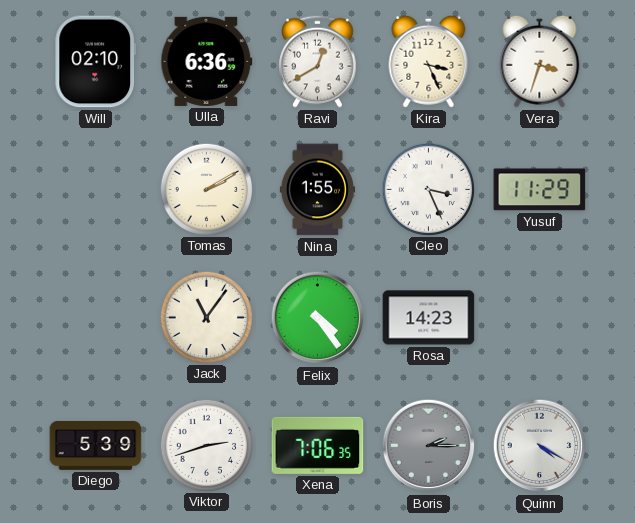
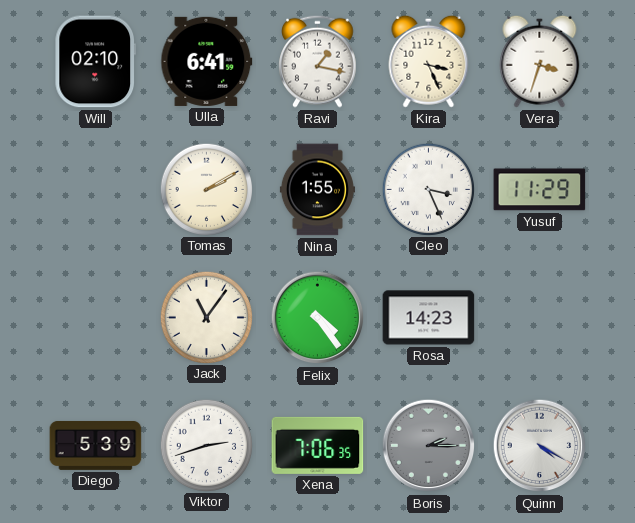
Ulla: 6:36 -> 6:41 (207, 61)
Ravi: 12:40 -> 1:17 (318, 61)
